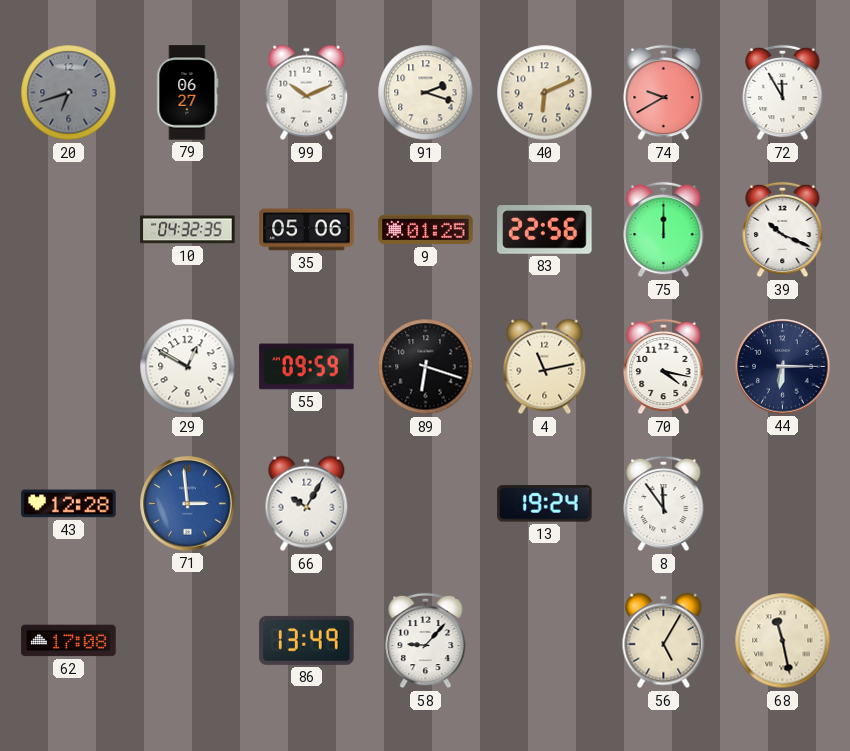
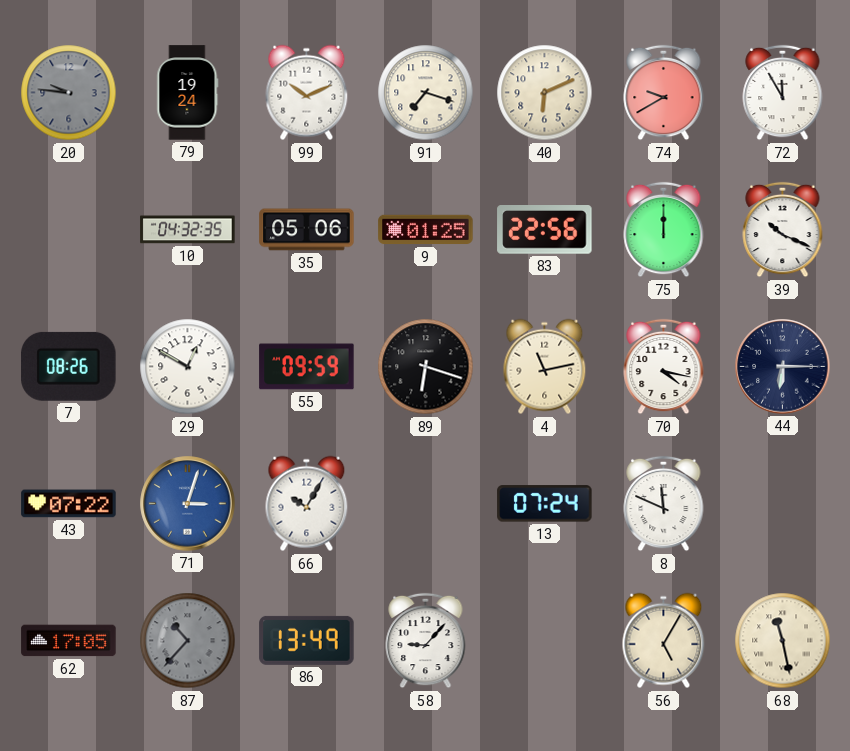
20: 6:42 -> 9:46 (69, 93)
79: 06:27 -> 19:24 (188, 93)
91: 2:18 -> 7:18 (426, 93)
7: none -> 08:26 (69, 366)
43: 12:28 -> 07:22 (69, 504)
71: 2:59 -> 3:03 (188, 504)
13: 19:24 -> 07:24 (545, 504)
8: 11:54 -> 11:49 (664, 504)
62: 17:08 -> 17:05 (69, 641)
87: none -> 10:37 (188, 641)
